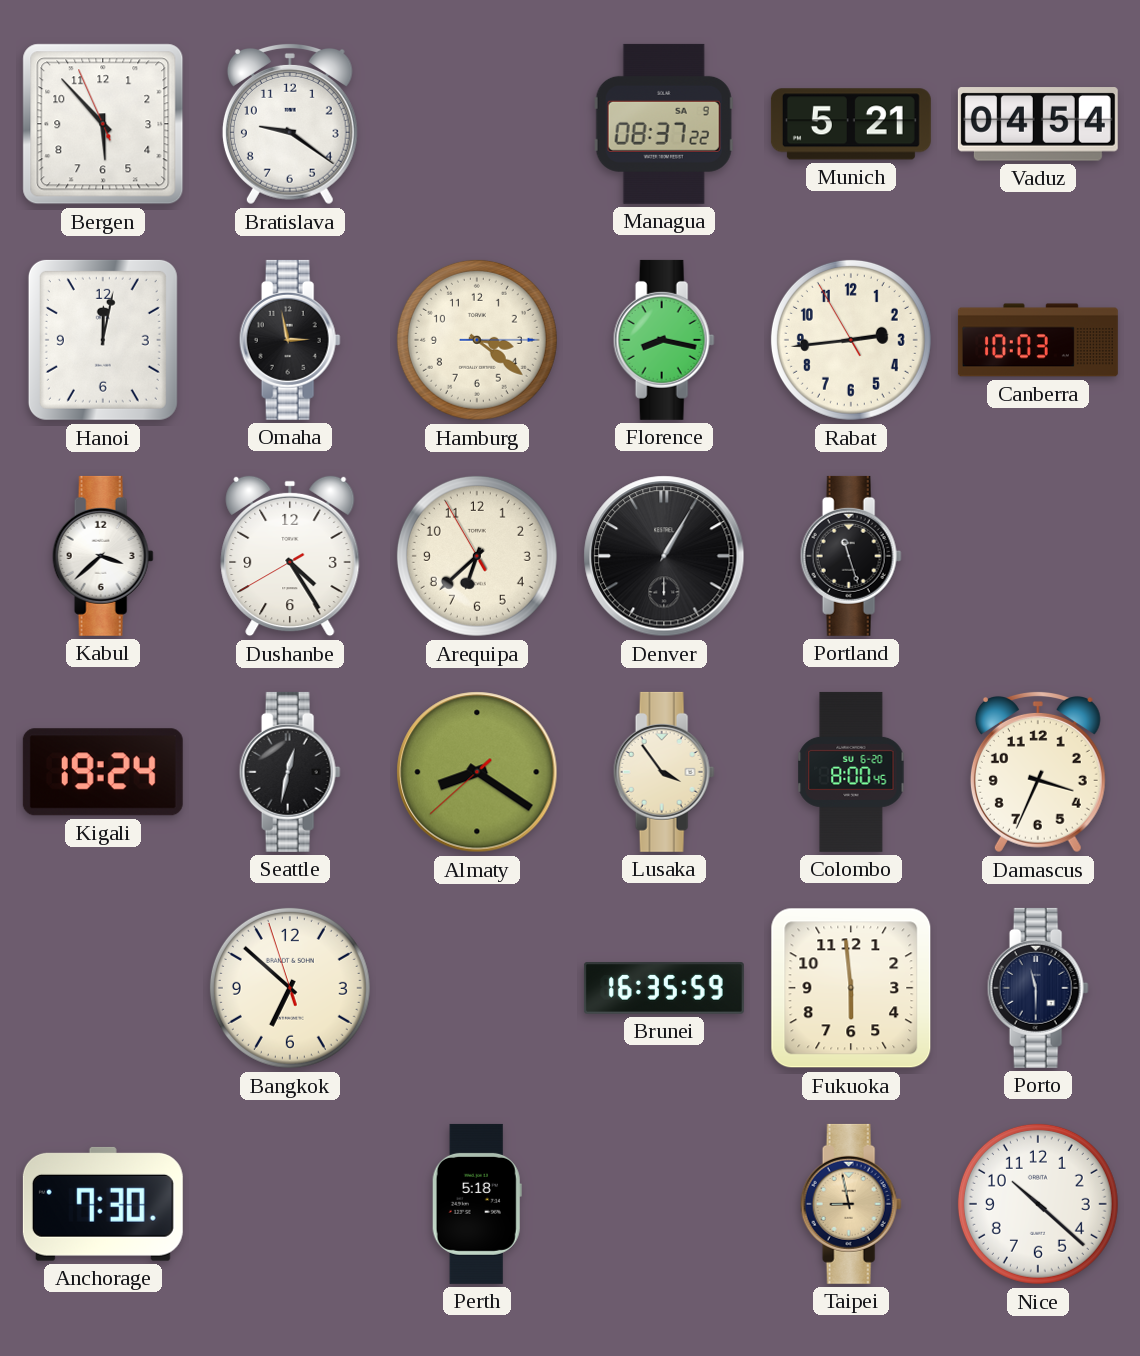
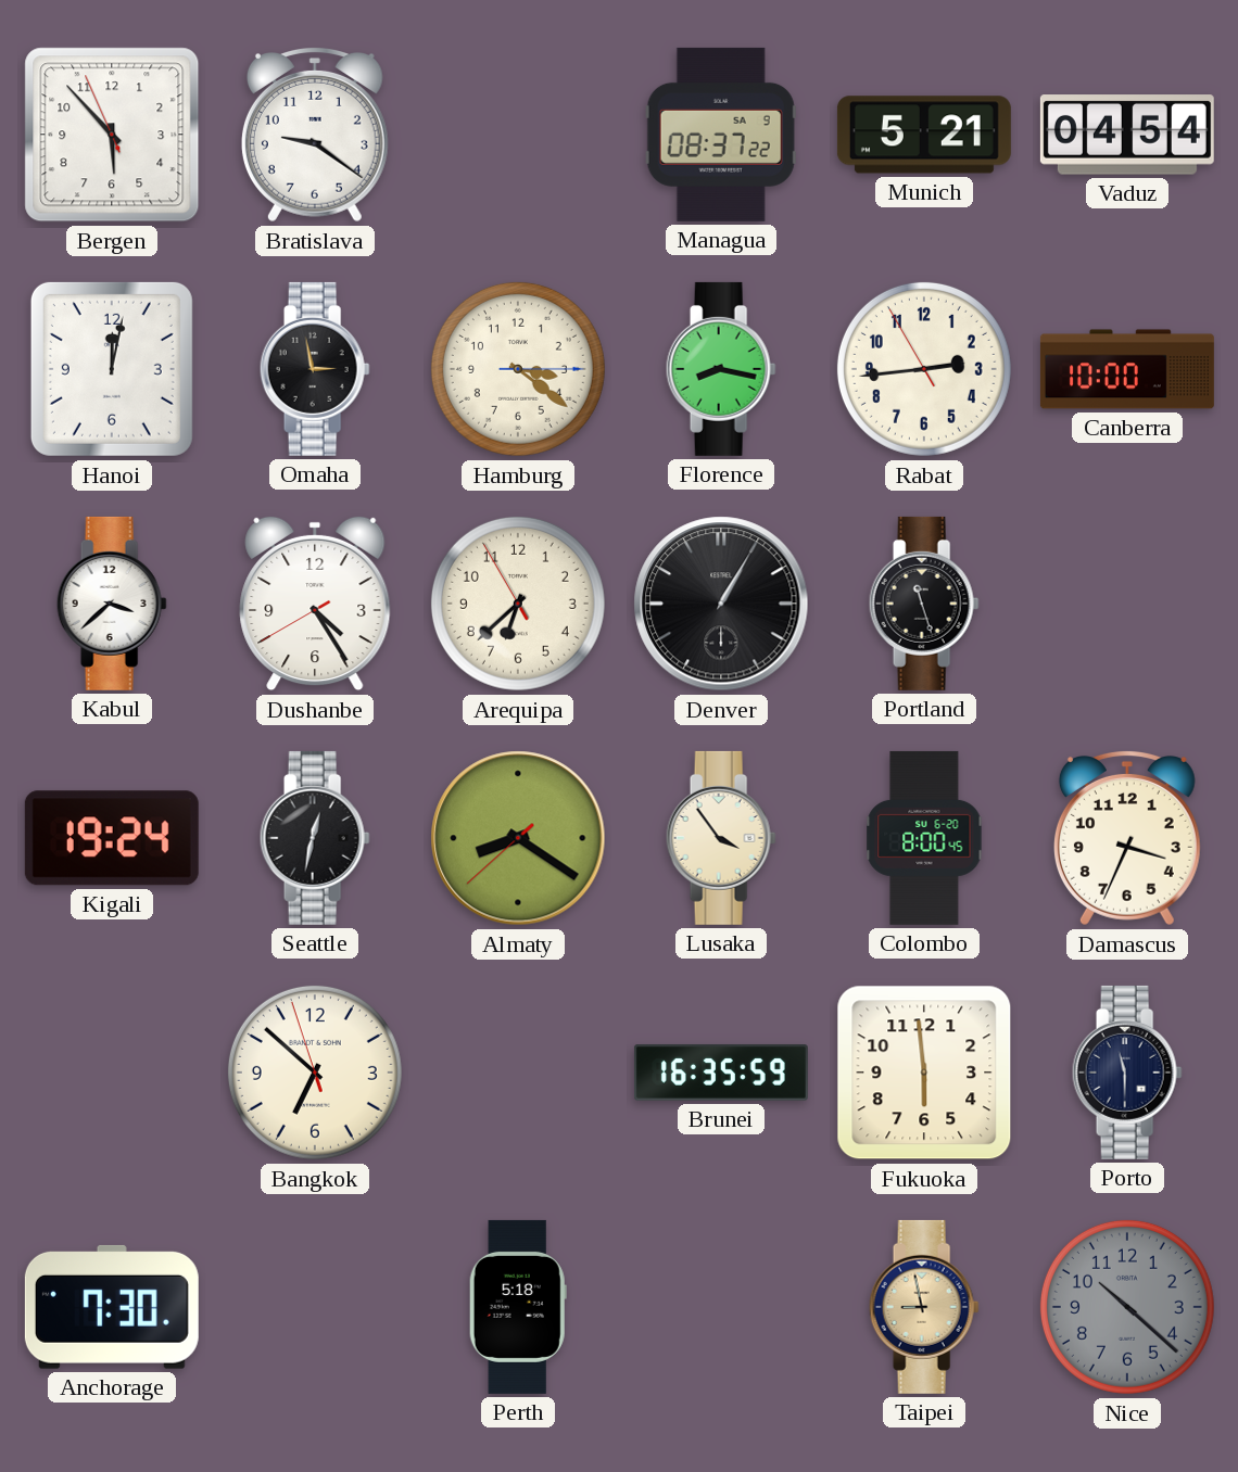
Canberra: 10:03 -> 10:00 (1127, 369)
Nice dial: white -> grey (1127, 1307)
